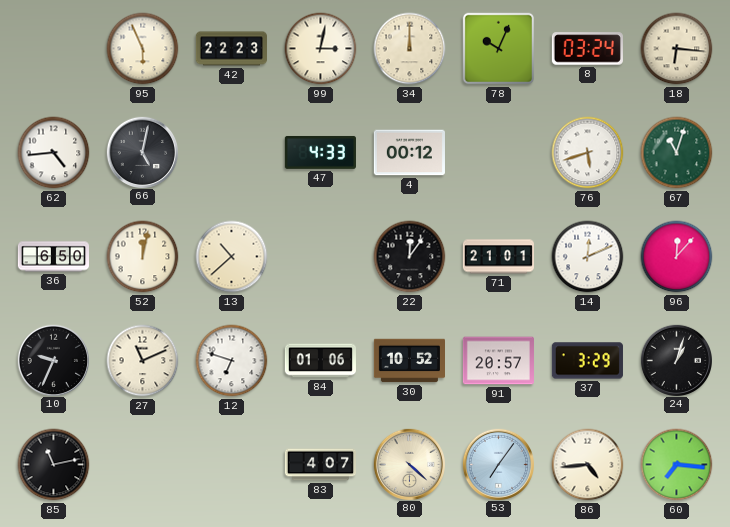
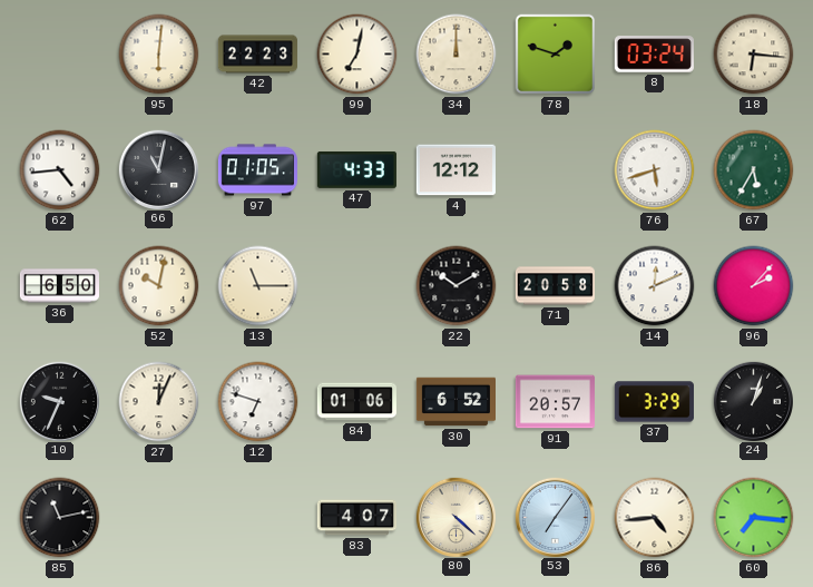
95: 5:56 -> 6:01 (159, 55)
99: 3:02 -> 7:02 (357, 55)
78: 10:04 -> 1:48 (556, 55)
66: 5:02 -> 11:02 (158, 169)
97: none -> 01:05 (257, 170)
4: 00:12 -> 12:12 (456, 170)
67: 11:03 -> 5:35 (754, 170)
52: 12:02 -> 10:02 (159, 286)
13: 10:38 -> 11:15 (258, 286)
22: 12:06 -> 10:10 (457, 286)
71: 21:01 -> 20:58 (555, 286)
96: 12:07 -> 2:07 (754, 286)
27: 11:11 -> 12:04 (159, 402)
30: 10:52 -> 6:52 (456, 402)
